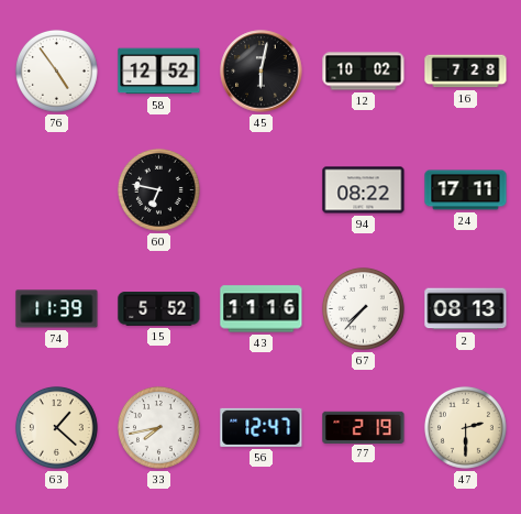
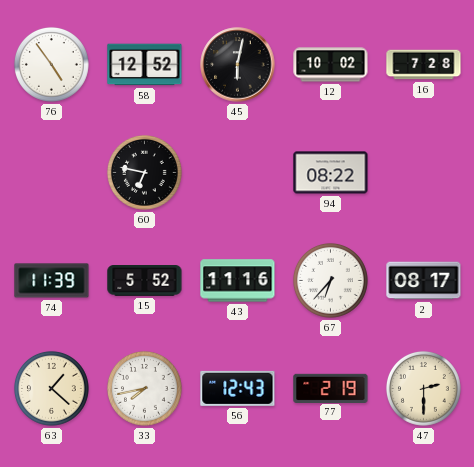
24: 17:11 -> none (466, 190)
67: 7:37 -> 6:37 (330, 280)
2: 08:13 -> 08:17 (424, 281)
56: 12:47 -> 12:43 (238, 388)
